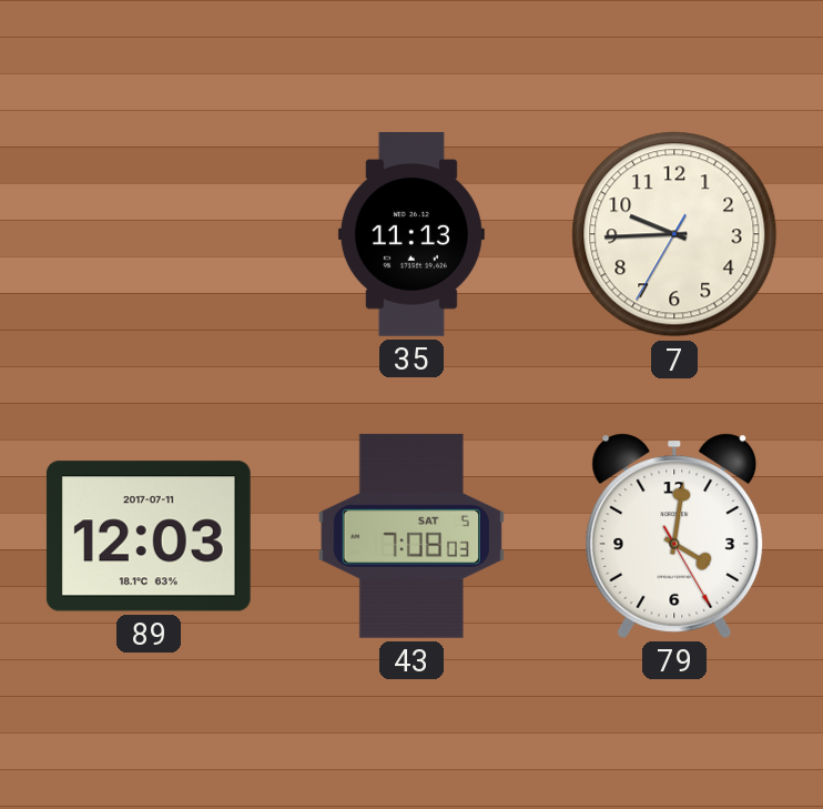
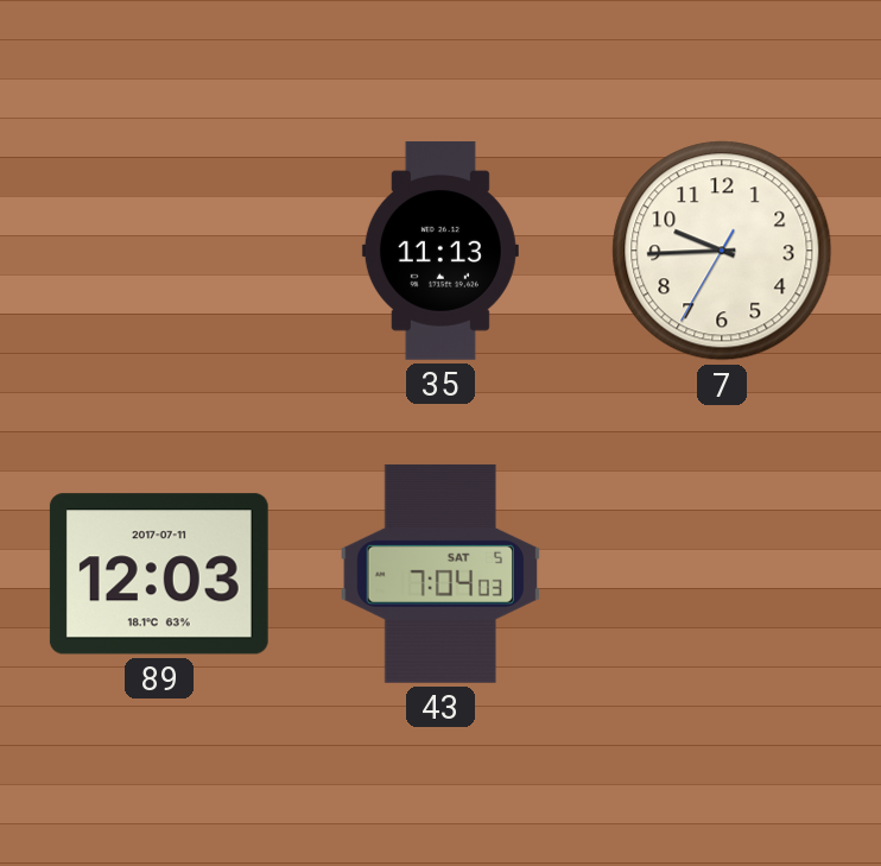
43: 7:08 -> 7:04 (439, 574)
79: 4:01 -> none (674, 536)
